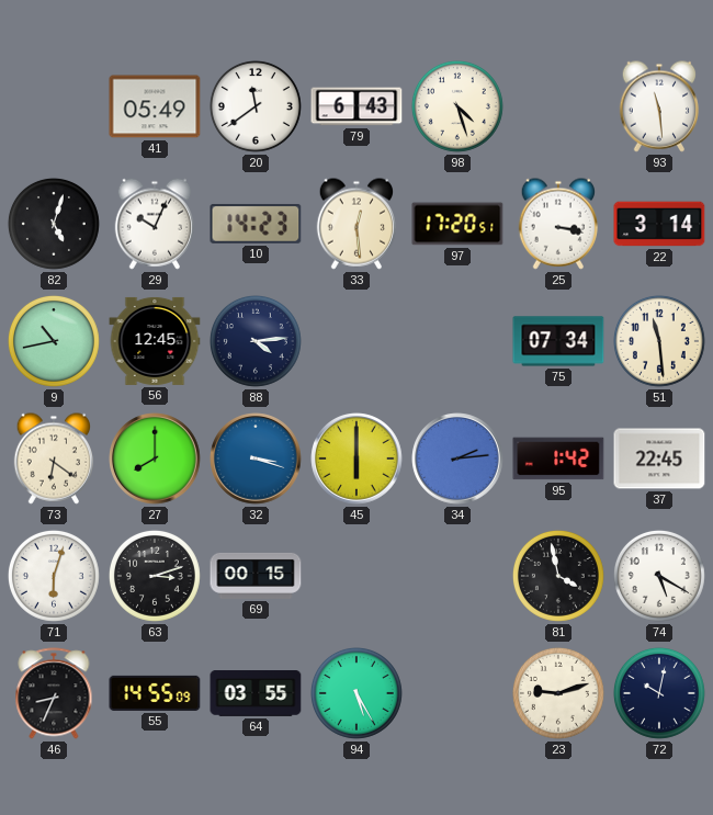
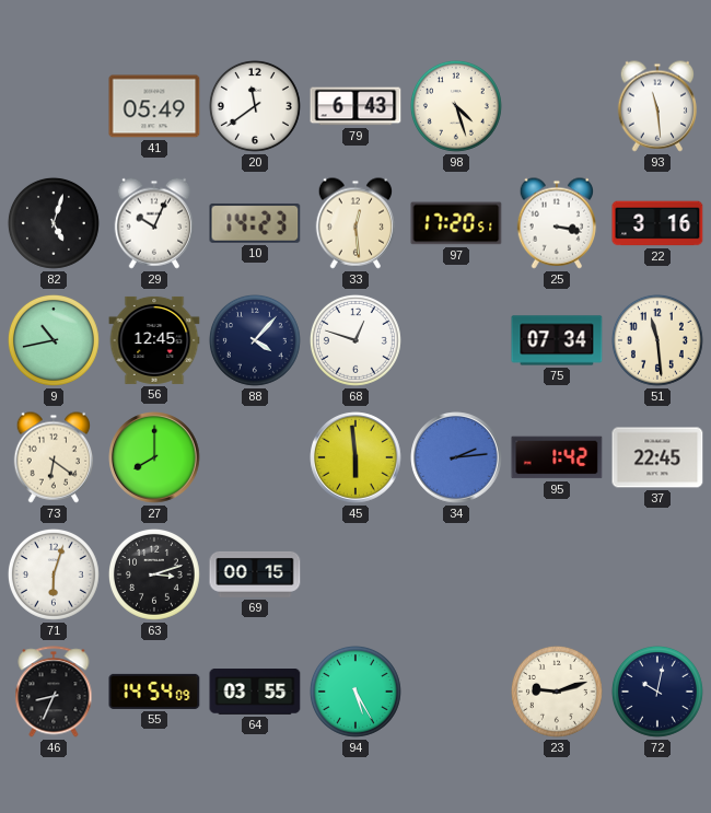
22: 3:14 -> 3:16 (657, 223)
88: 4:14 -> 4:07 (255, 340)
68: none -> 12:48 (355, 340)
32: 3:18 -> none (256, 459)
45: 6:00 -> 5:59 (355, 457)
81: 3:58 -> none (558, 576)
74: 5:20 -> none (659, 576)
55: 14:55 -> 14:54 (154, 692)
